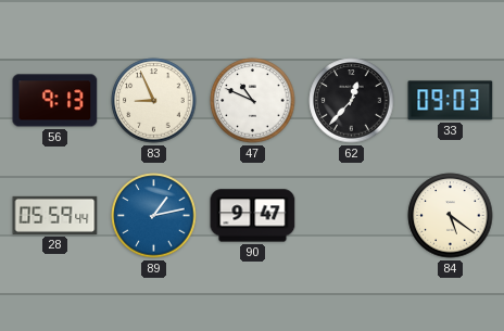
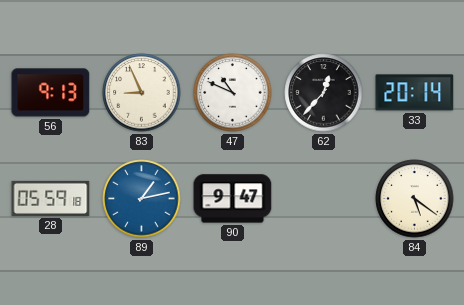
33: 09:03 -> 20:14 (415, 93)
28: 05:59:44 -> 05:59:18 (51, 198)
